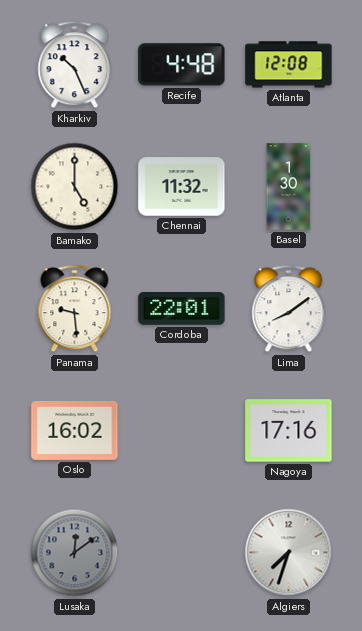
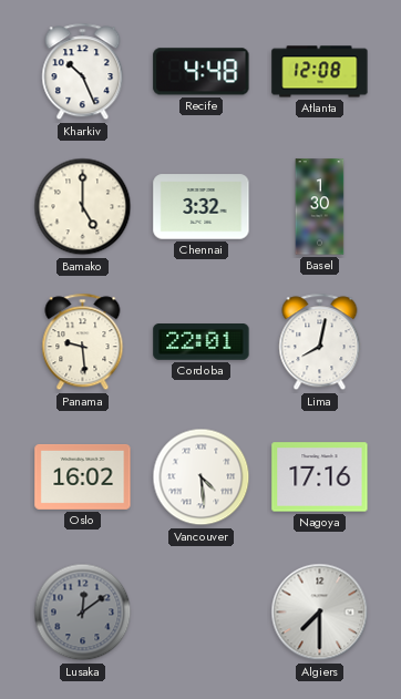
Chennai: 11:32 -> 3:32 (202, 207)
Lima: 8:09 -> 8:02 (320, 342)
Vancouver: none -> 4:29 (202, 477)
Algiers: 7:33 -> 7:30 (320, 613)
